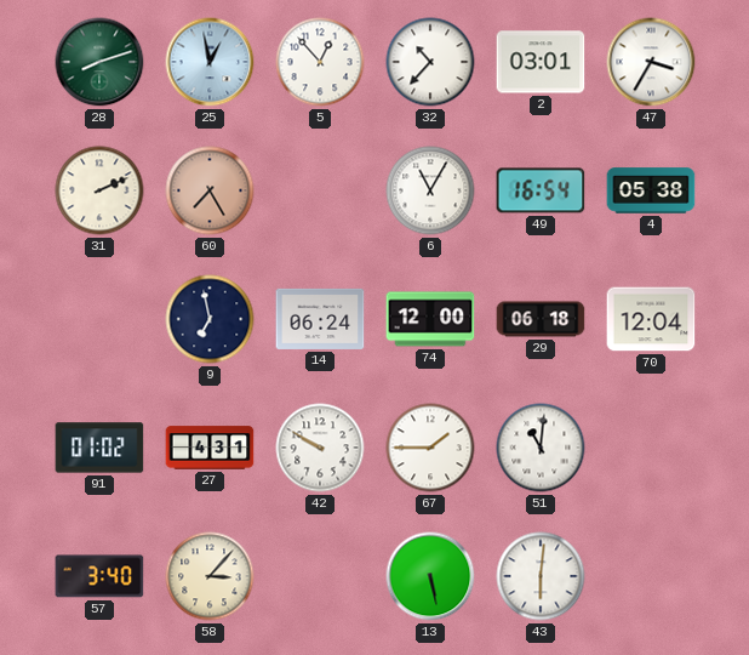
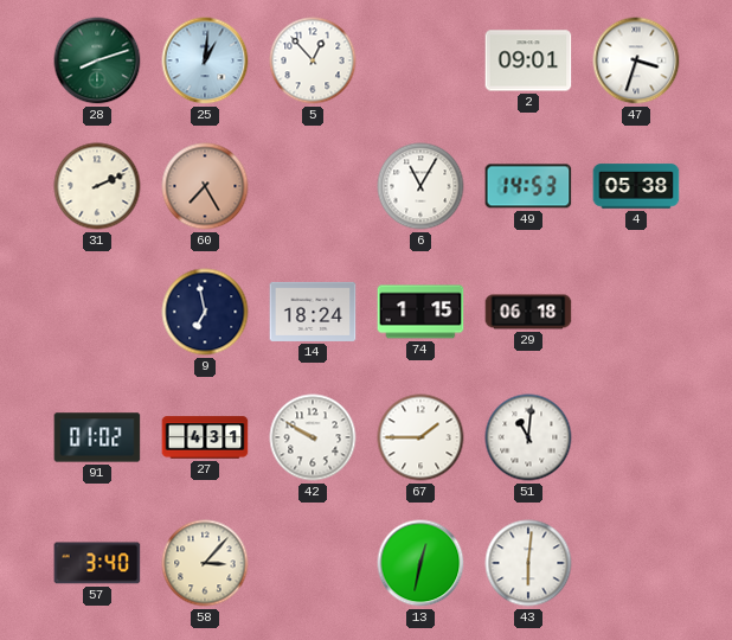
25: 12:58 -> 1:01 (205, 60)
32: 10:37 -> none (430, 62)
2: 03:01 -> 09:01 (528, 60)
47: 3:35 -> 3:33 (636, 60)
49: 16:54 -> 14:53 (528, 186)
14: 06:24 -> 18:24 (313, 312)
74: 12:00 -> 1:15 (420, 312)
70: 12:04 -> none (651, 319)
13: 5:28 -> 12:32 (420, 563)
